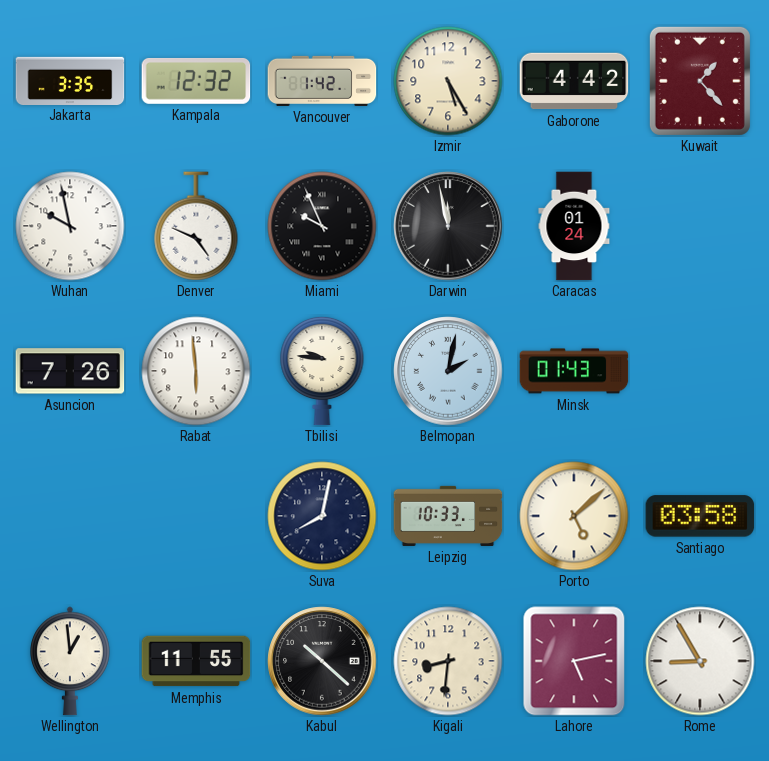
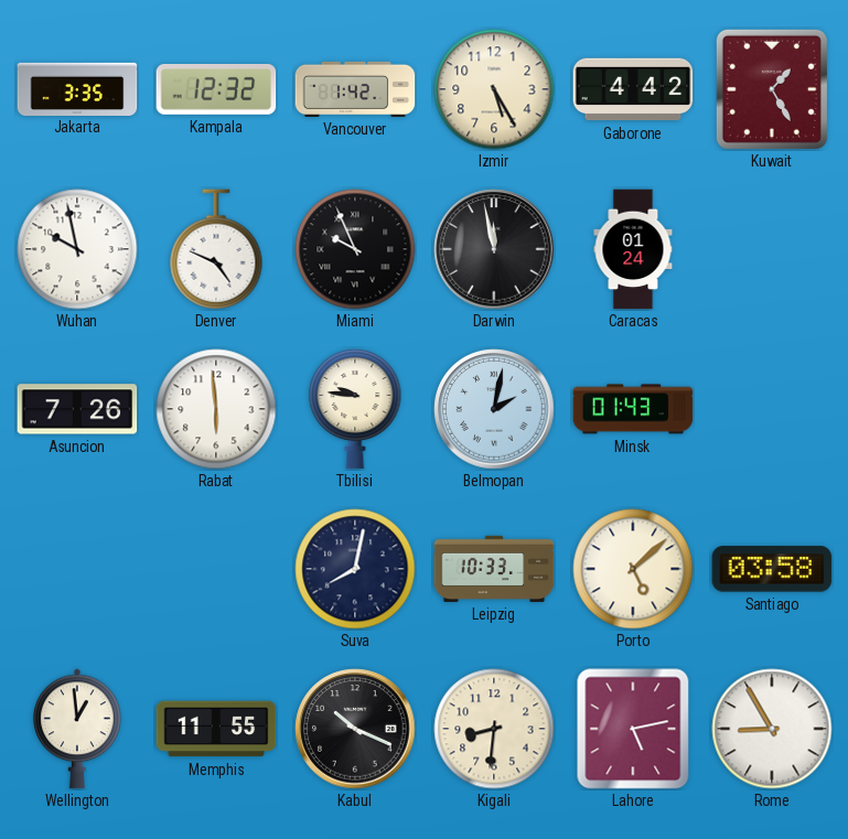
Kuwait: 1:23 -> 1:25 (772, 89)
Kabul: 10:22 -> 10:19 (355, 729)
